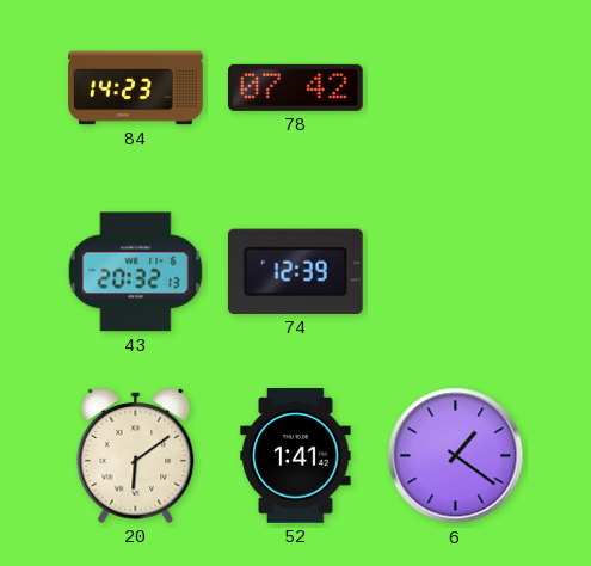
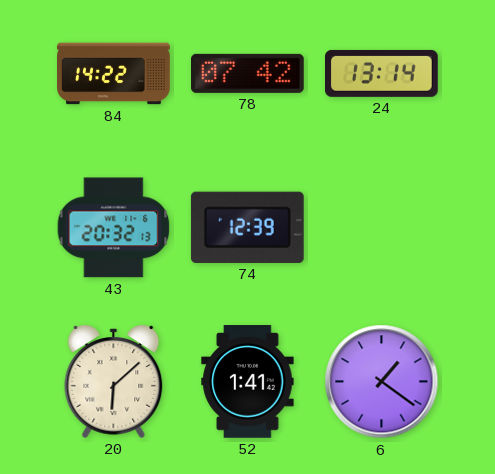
84: 14:23 -> 14:22 (114, 74)
24: none -> 13:14 (382, 73)
20: 6:09 -> 6:08 (114, 381)
